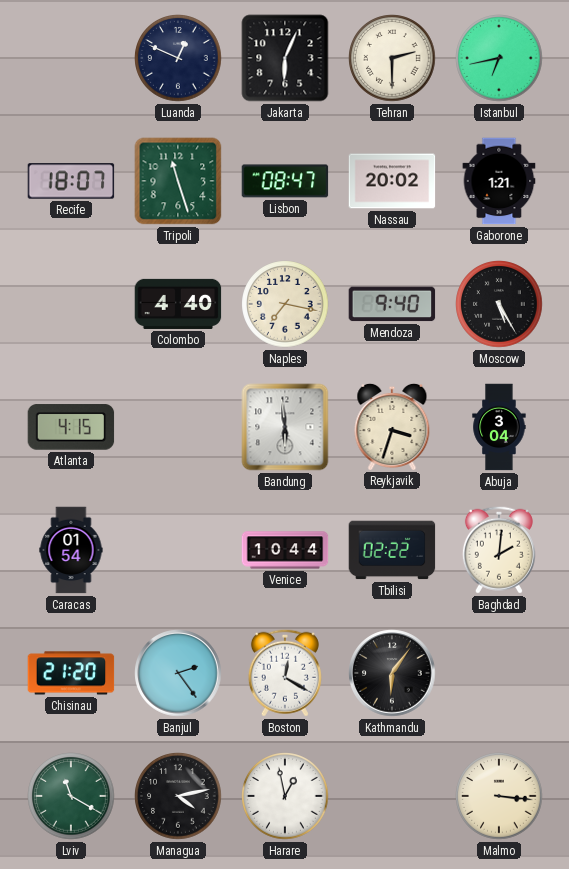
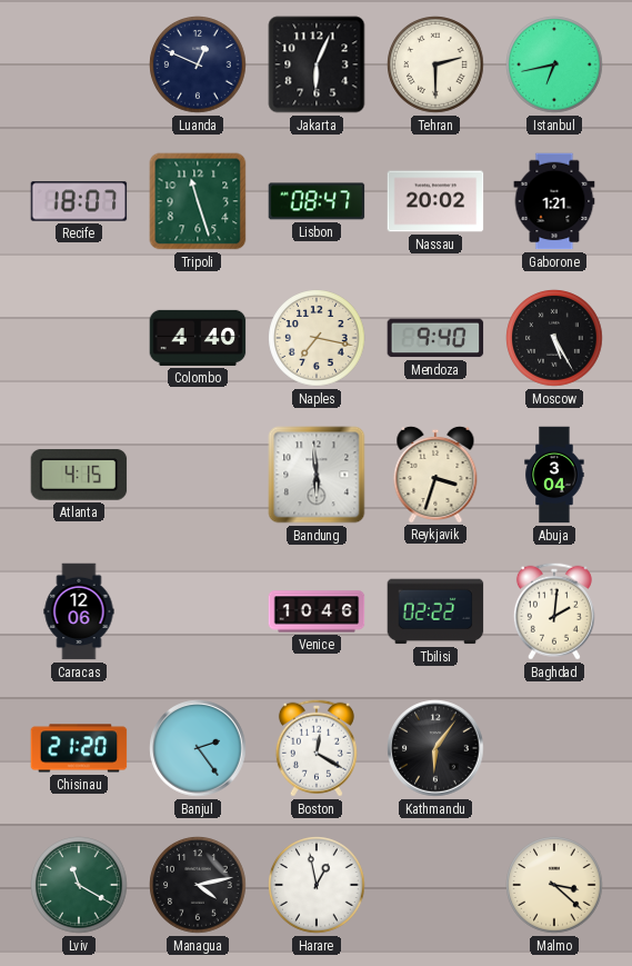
Caracas: 01:54 -> 12:06 (79, 611)
Venice: 10:44 -> 10:46 (317, 611)
Malmo: 3:16 -> 3:22 (554, 885)
